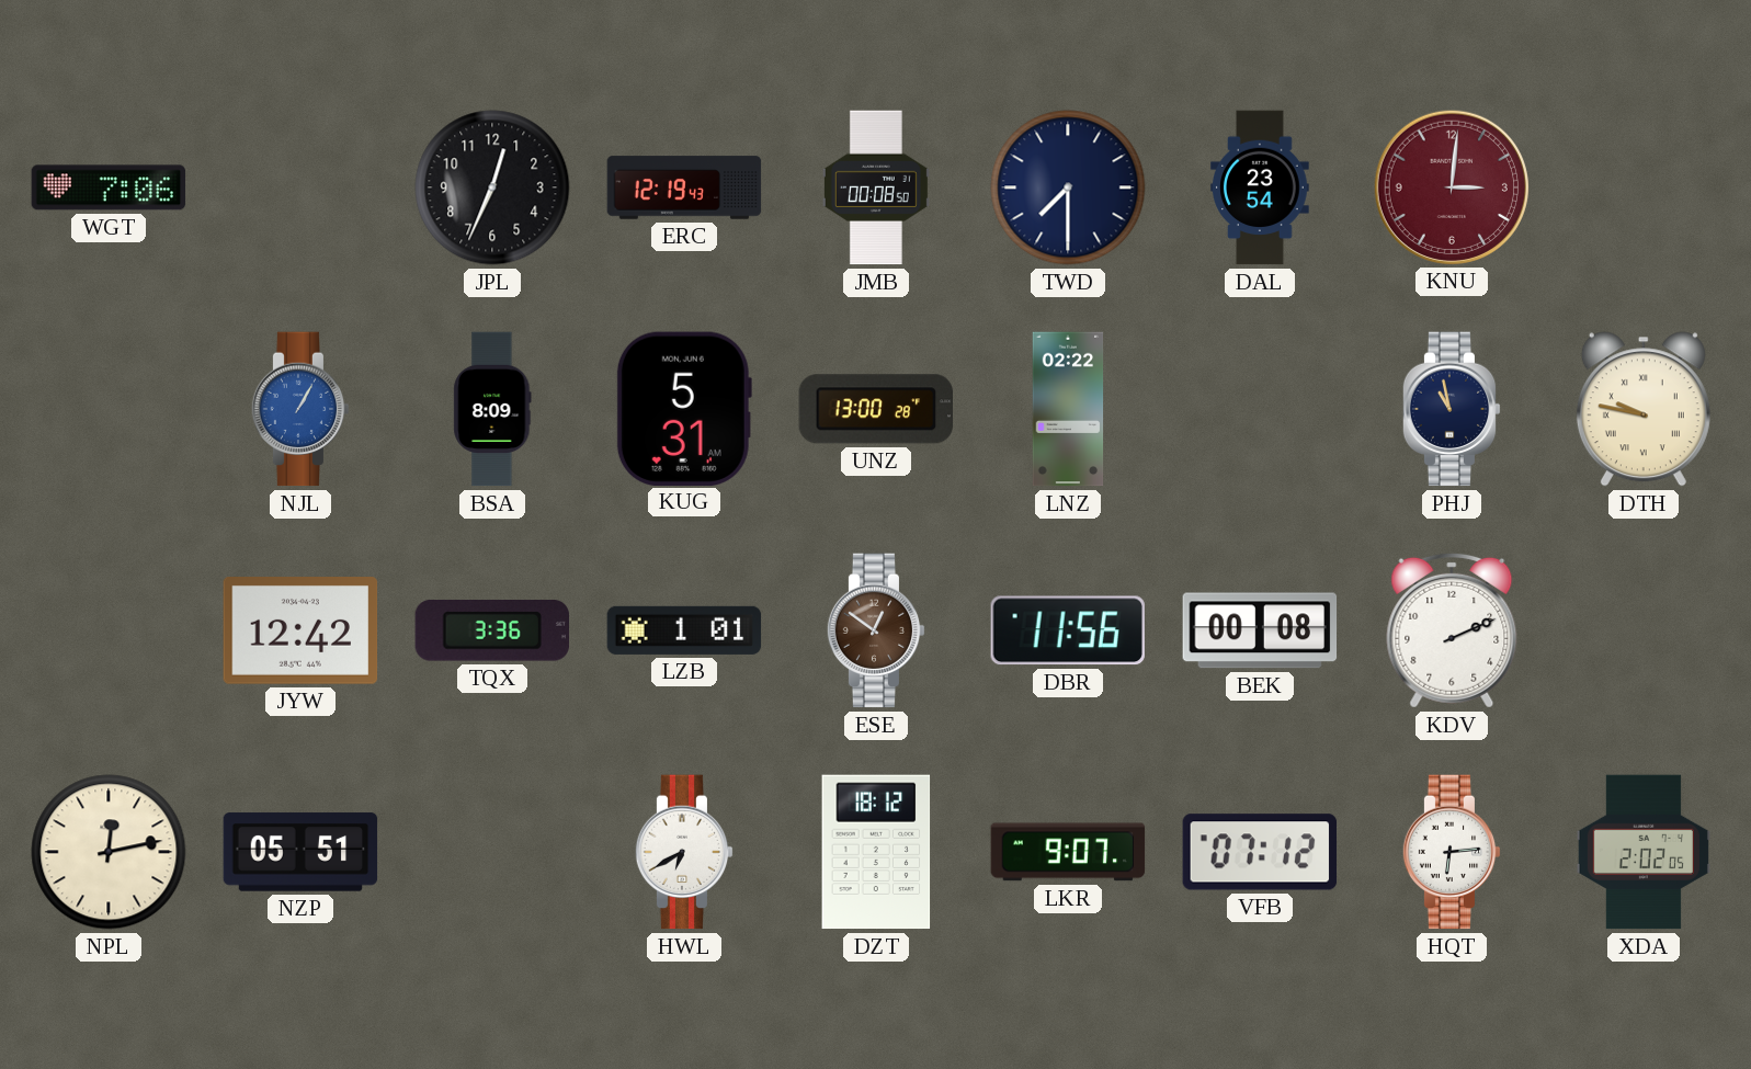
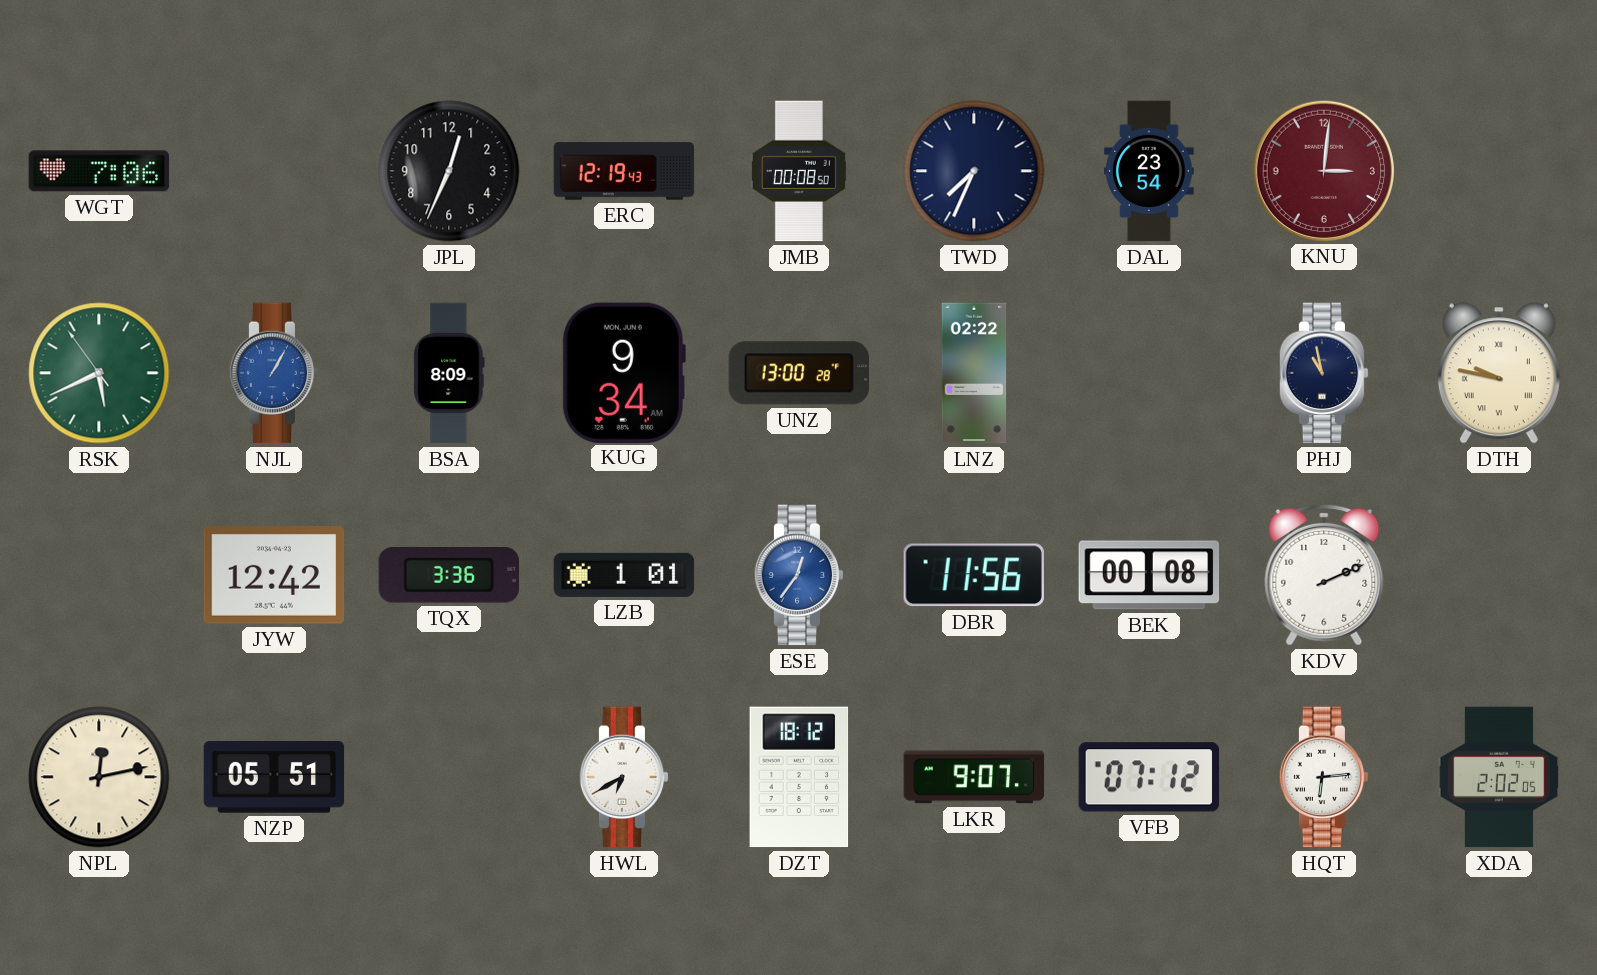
TWD: 7:30 -> 7:34 (974, 171)
RSK: none -> 5:40 (99, 373)
KUG: 5:31 -> 9:34 (624, 372)
ESE: 12:51 -> 12:36 (799, 575)
ESE dial: brown -> blue (799, 575)
